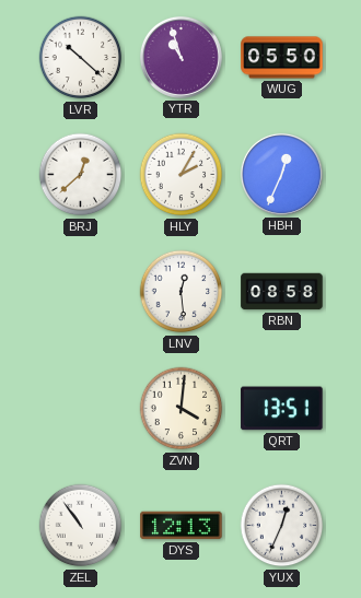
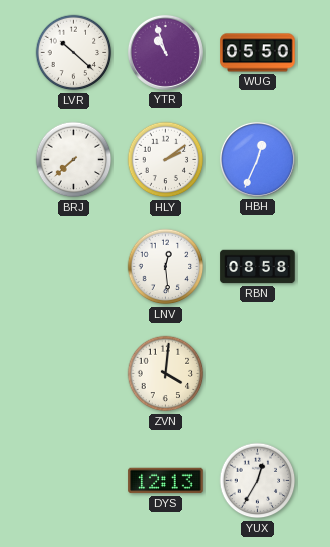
BRJ: 12:38 -> 7:38 (74, 160)
HLY: 2:05 -> 2:09 (166, 160)
QRT: 13:51 -> none (282, 409)
ZEL: 10:54 -> none (81, 526)
YUX: 12:34 -> 12:35 (258, 481)
